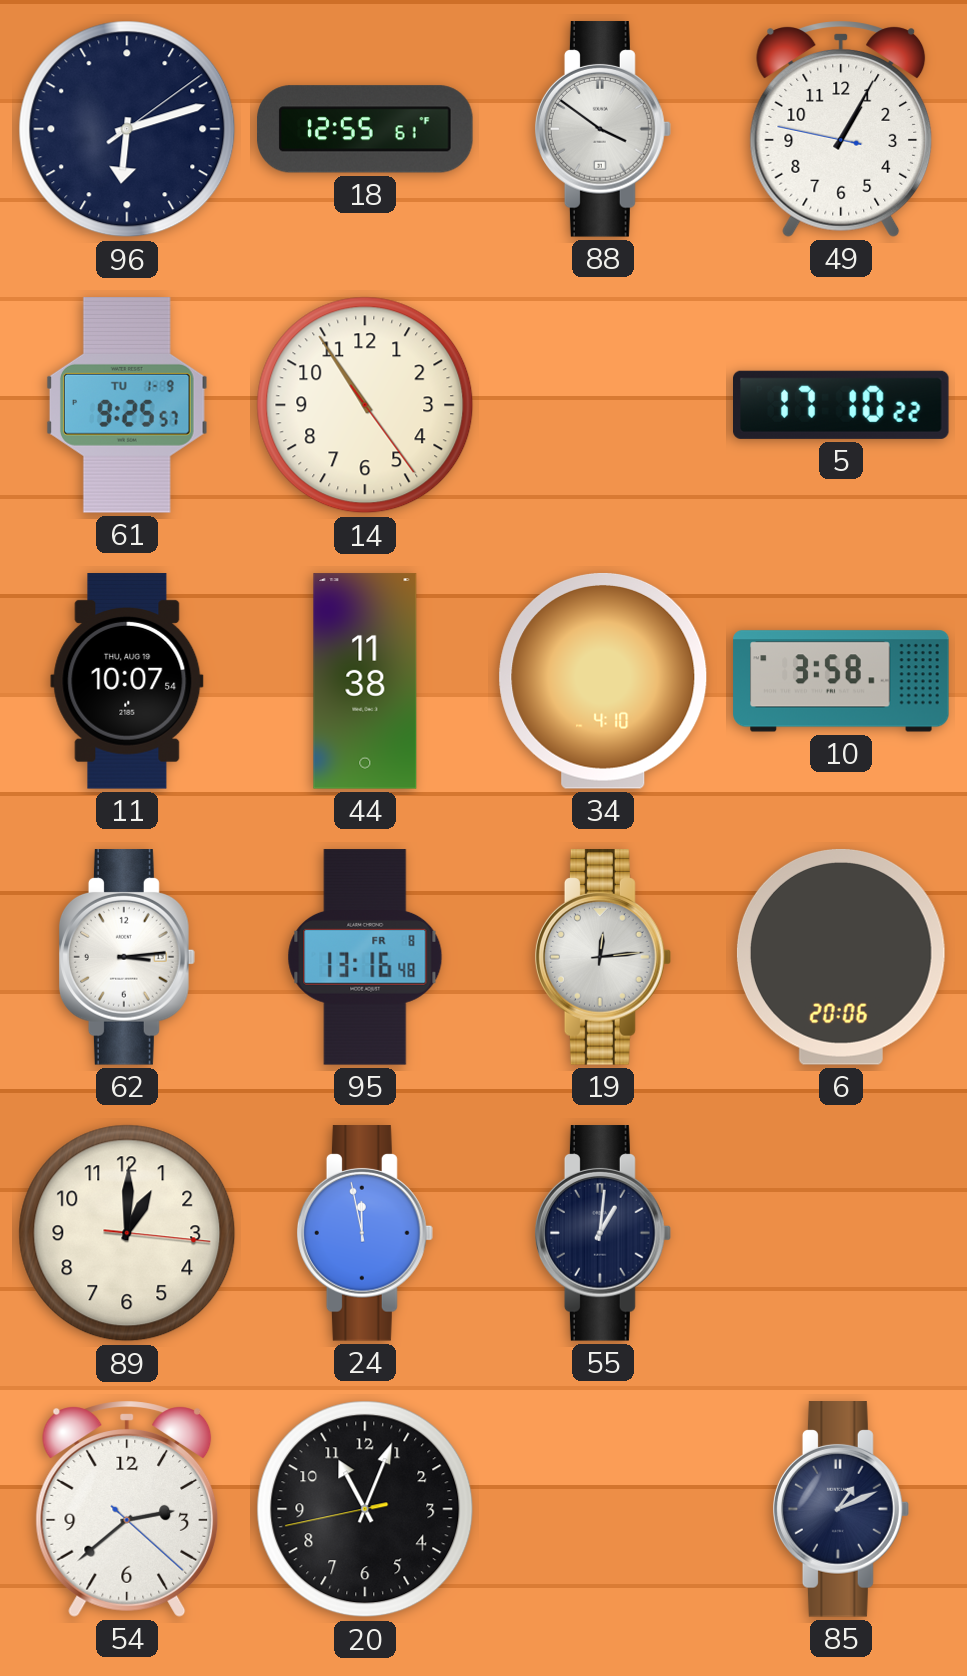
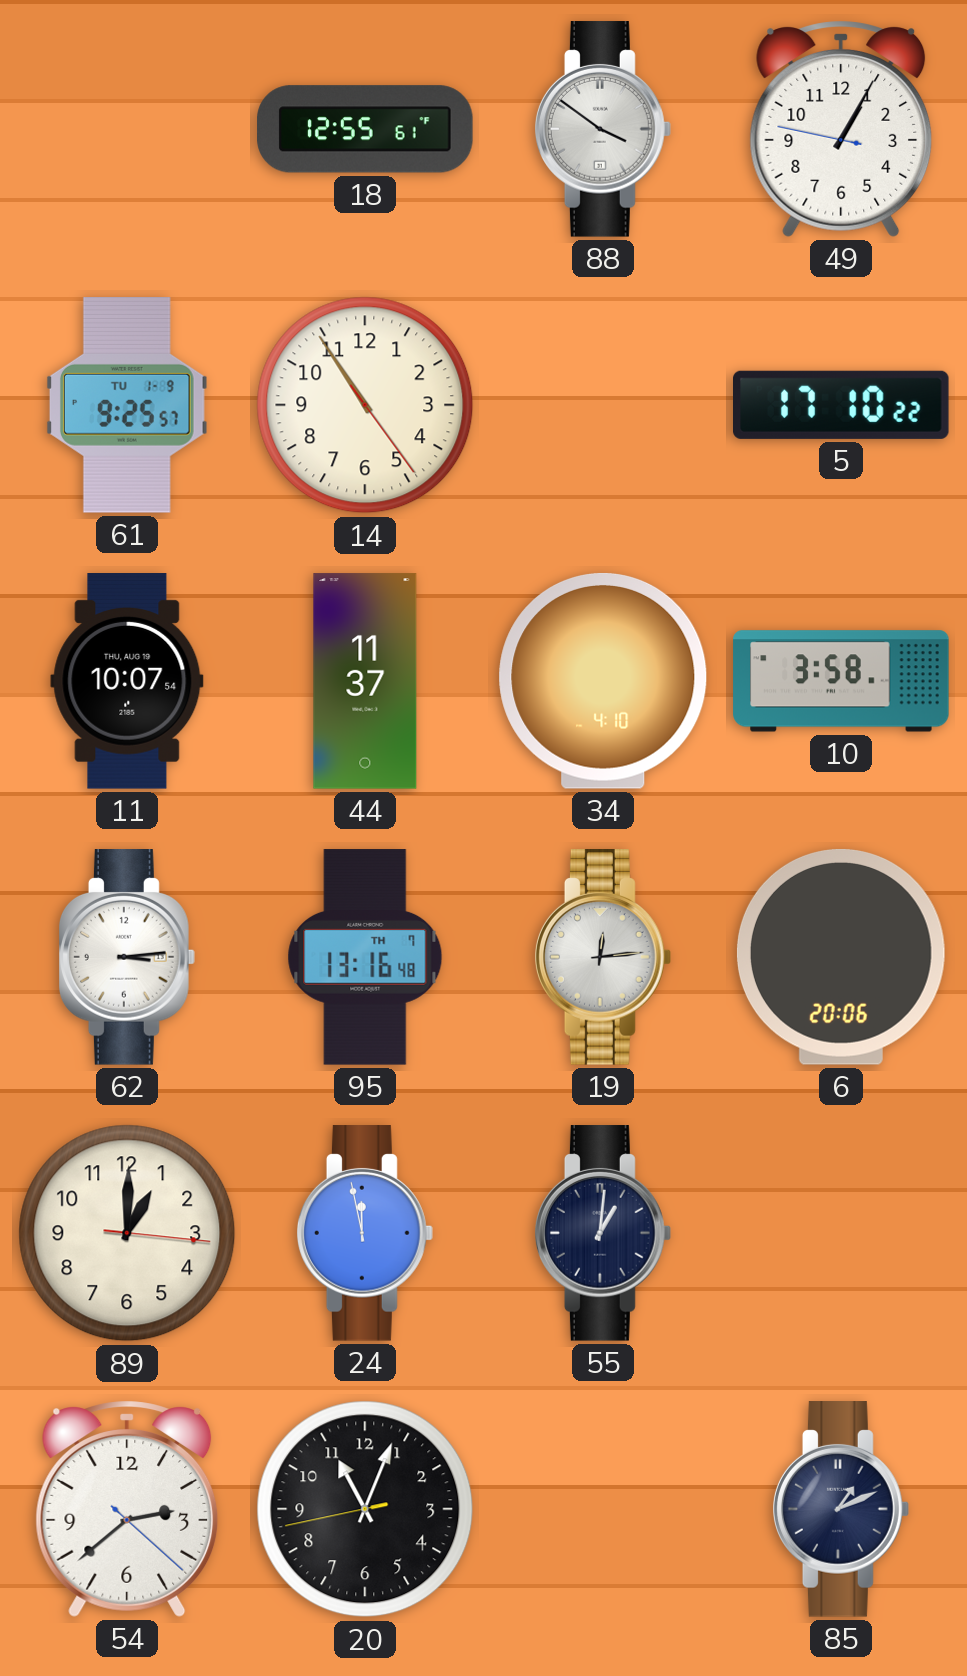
96: 6:12 -> none (127, 129)
44: 11:38 -> 11:37 (365, 681)
95 date: FR 8 -> TH 7 (365, 957)
